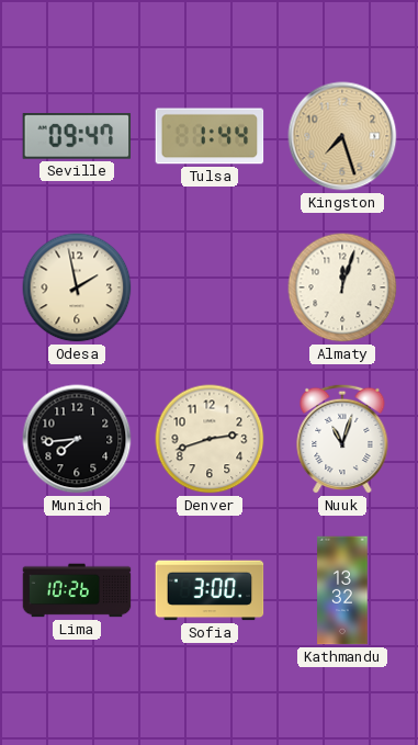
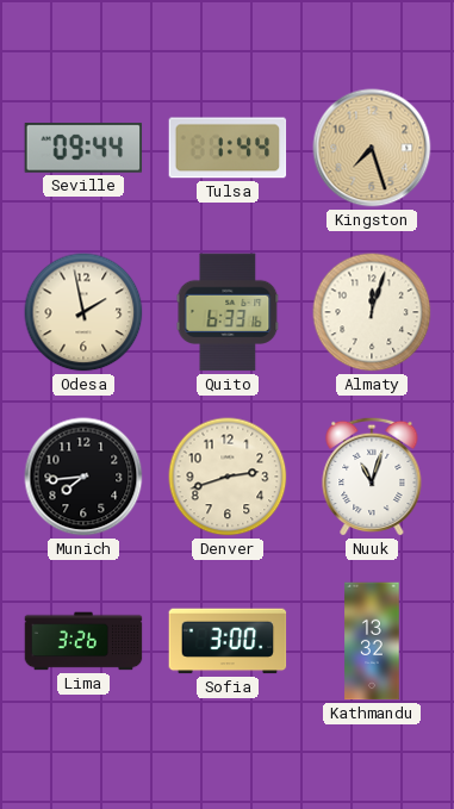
Seville: 09:47 -> 09:44 (83, 148)
Quito: none -> 6:33 (228, 312)
Lima: 10:26 -> 3:26 (83, 641)
